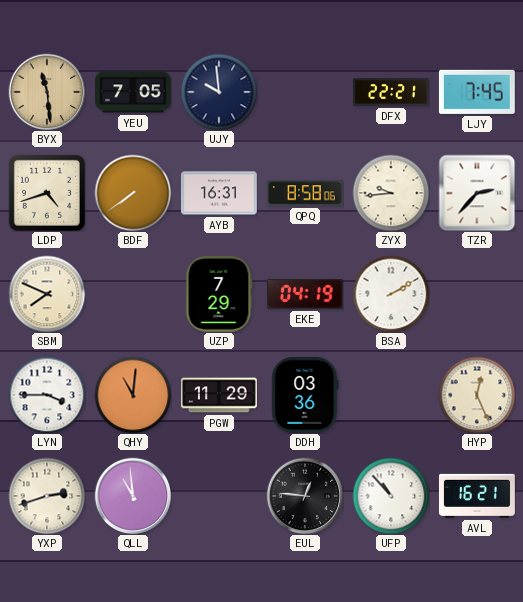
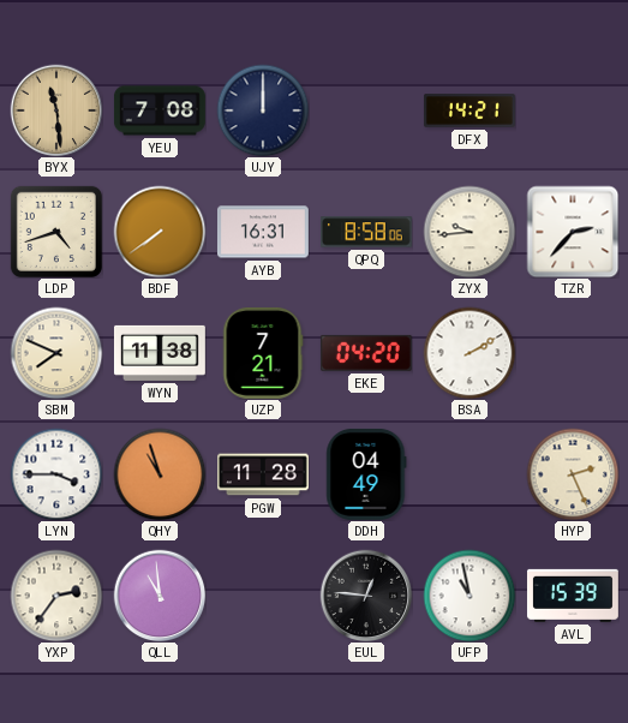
YEU: 7:05 -> 7:08 (160, 110)
UJY: 9:59 -> 12:00 (263, 110)
DFX: 22:21 -> 14:21 (469, 110)
LJY: 7:45 -> none (477, 92)
WYN: none -> 11:38 (160, 353)
UZP: 7:29 -> 7:21 (263, 353)
EKE: 04:19 -> 04:20 (366, 353)
QHY: 11:01 -> 10:57 (160, 474)
PGW: 11:29 -> 11:28 (264, 474)
DDH: 03:36 -> 04:49 (366, 474)
HYP: 12:26 -> 2:26 (573, 474)
YXP: 2:42 -> 2:36 (56, 596)
UFP: 10:53 -> 10:58 (469, 596)
AVL: 16:21 -> 15:39 (573, 596)
